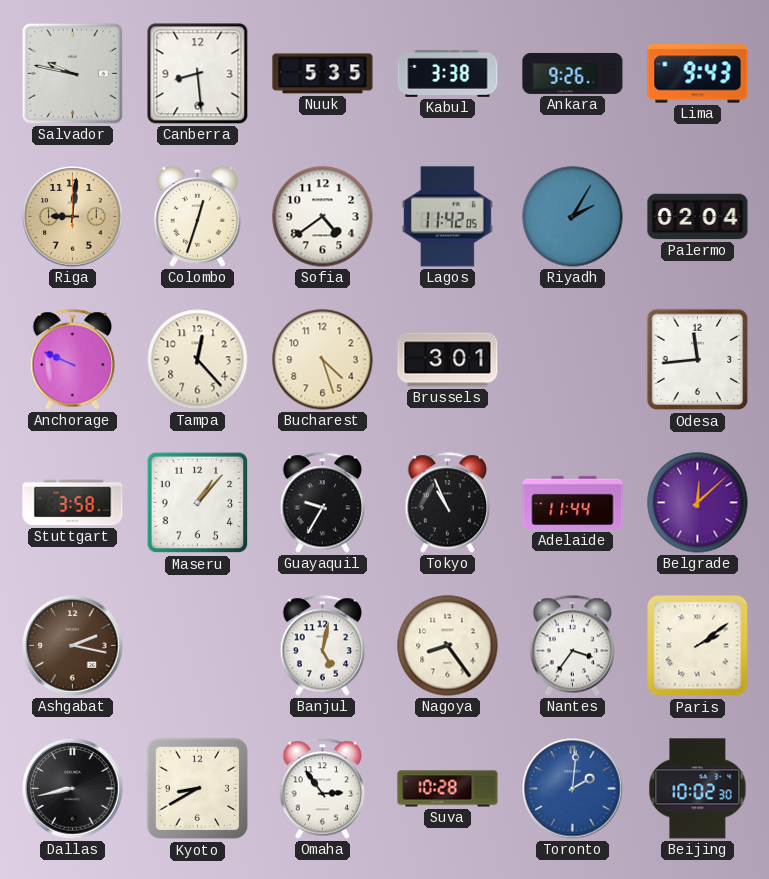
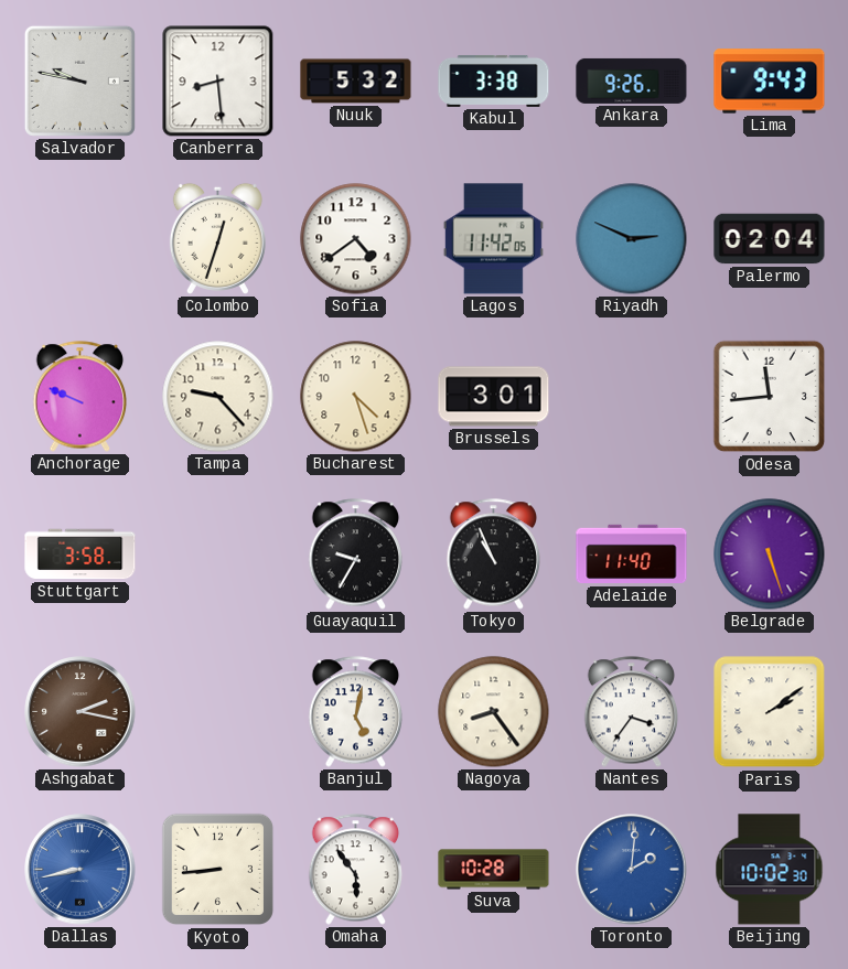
Nuuk: 5:35 -> 5:32 (356, 82)
Riga: 9:01 -> none (73, 217)
Riyadh: 2:05 -> 2:49 (632, 239)
Tampa: 12:23 -> 9:23 (218, 397)
Maseru: 1:07 -> none (198, 503)
Adelaide: 11:44 -> 11:40 (632, 555)
Belgrade: 12:08 -> 5:27 (770, 555)
Dallas dial: black -> blue (80, 870)
Kyoto: 8:40 -> 8:44 (218, 870)
Omaha: 2:54 -> 5:54 (356, 870)
